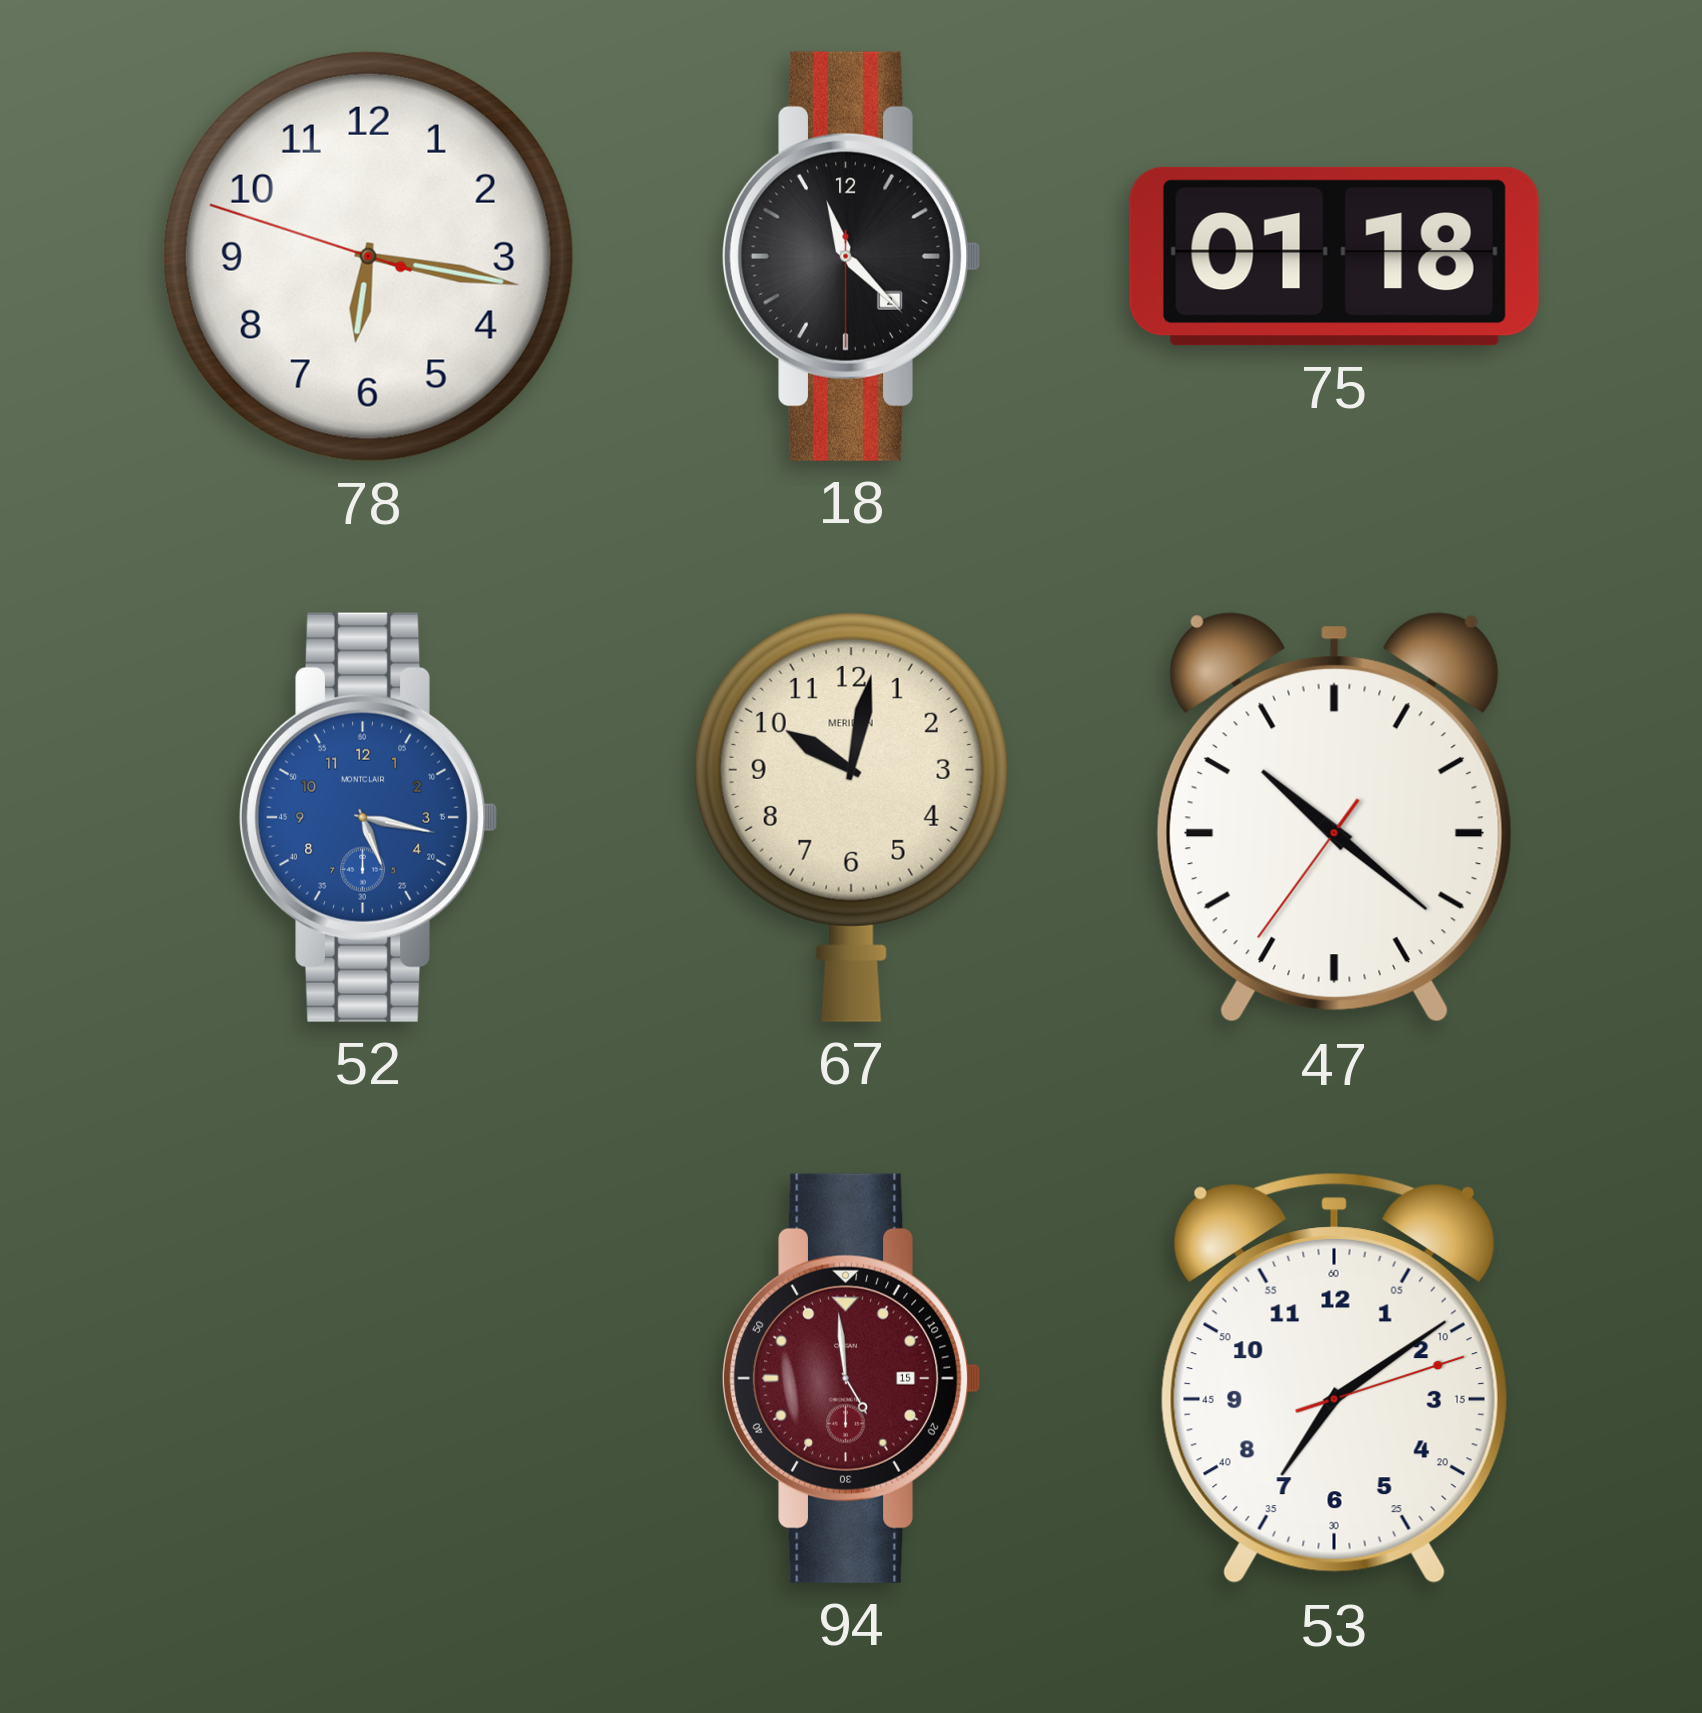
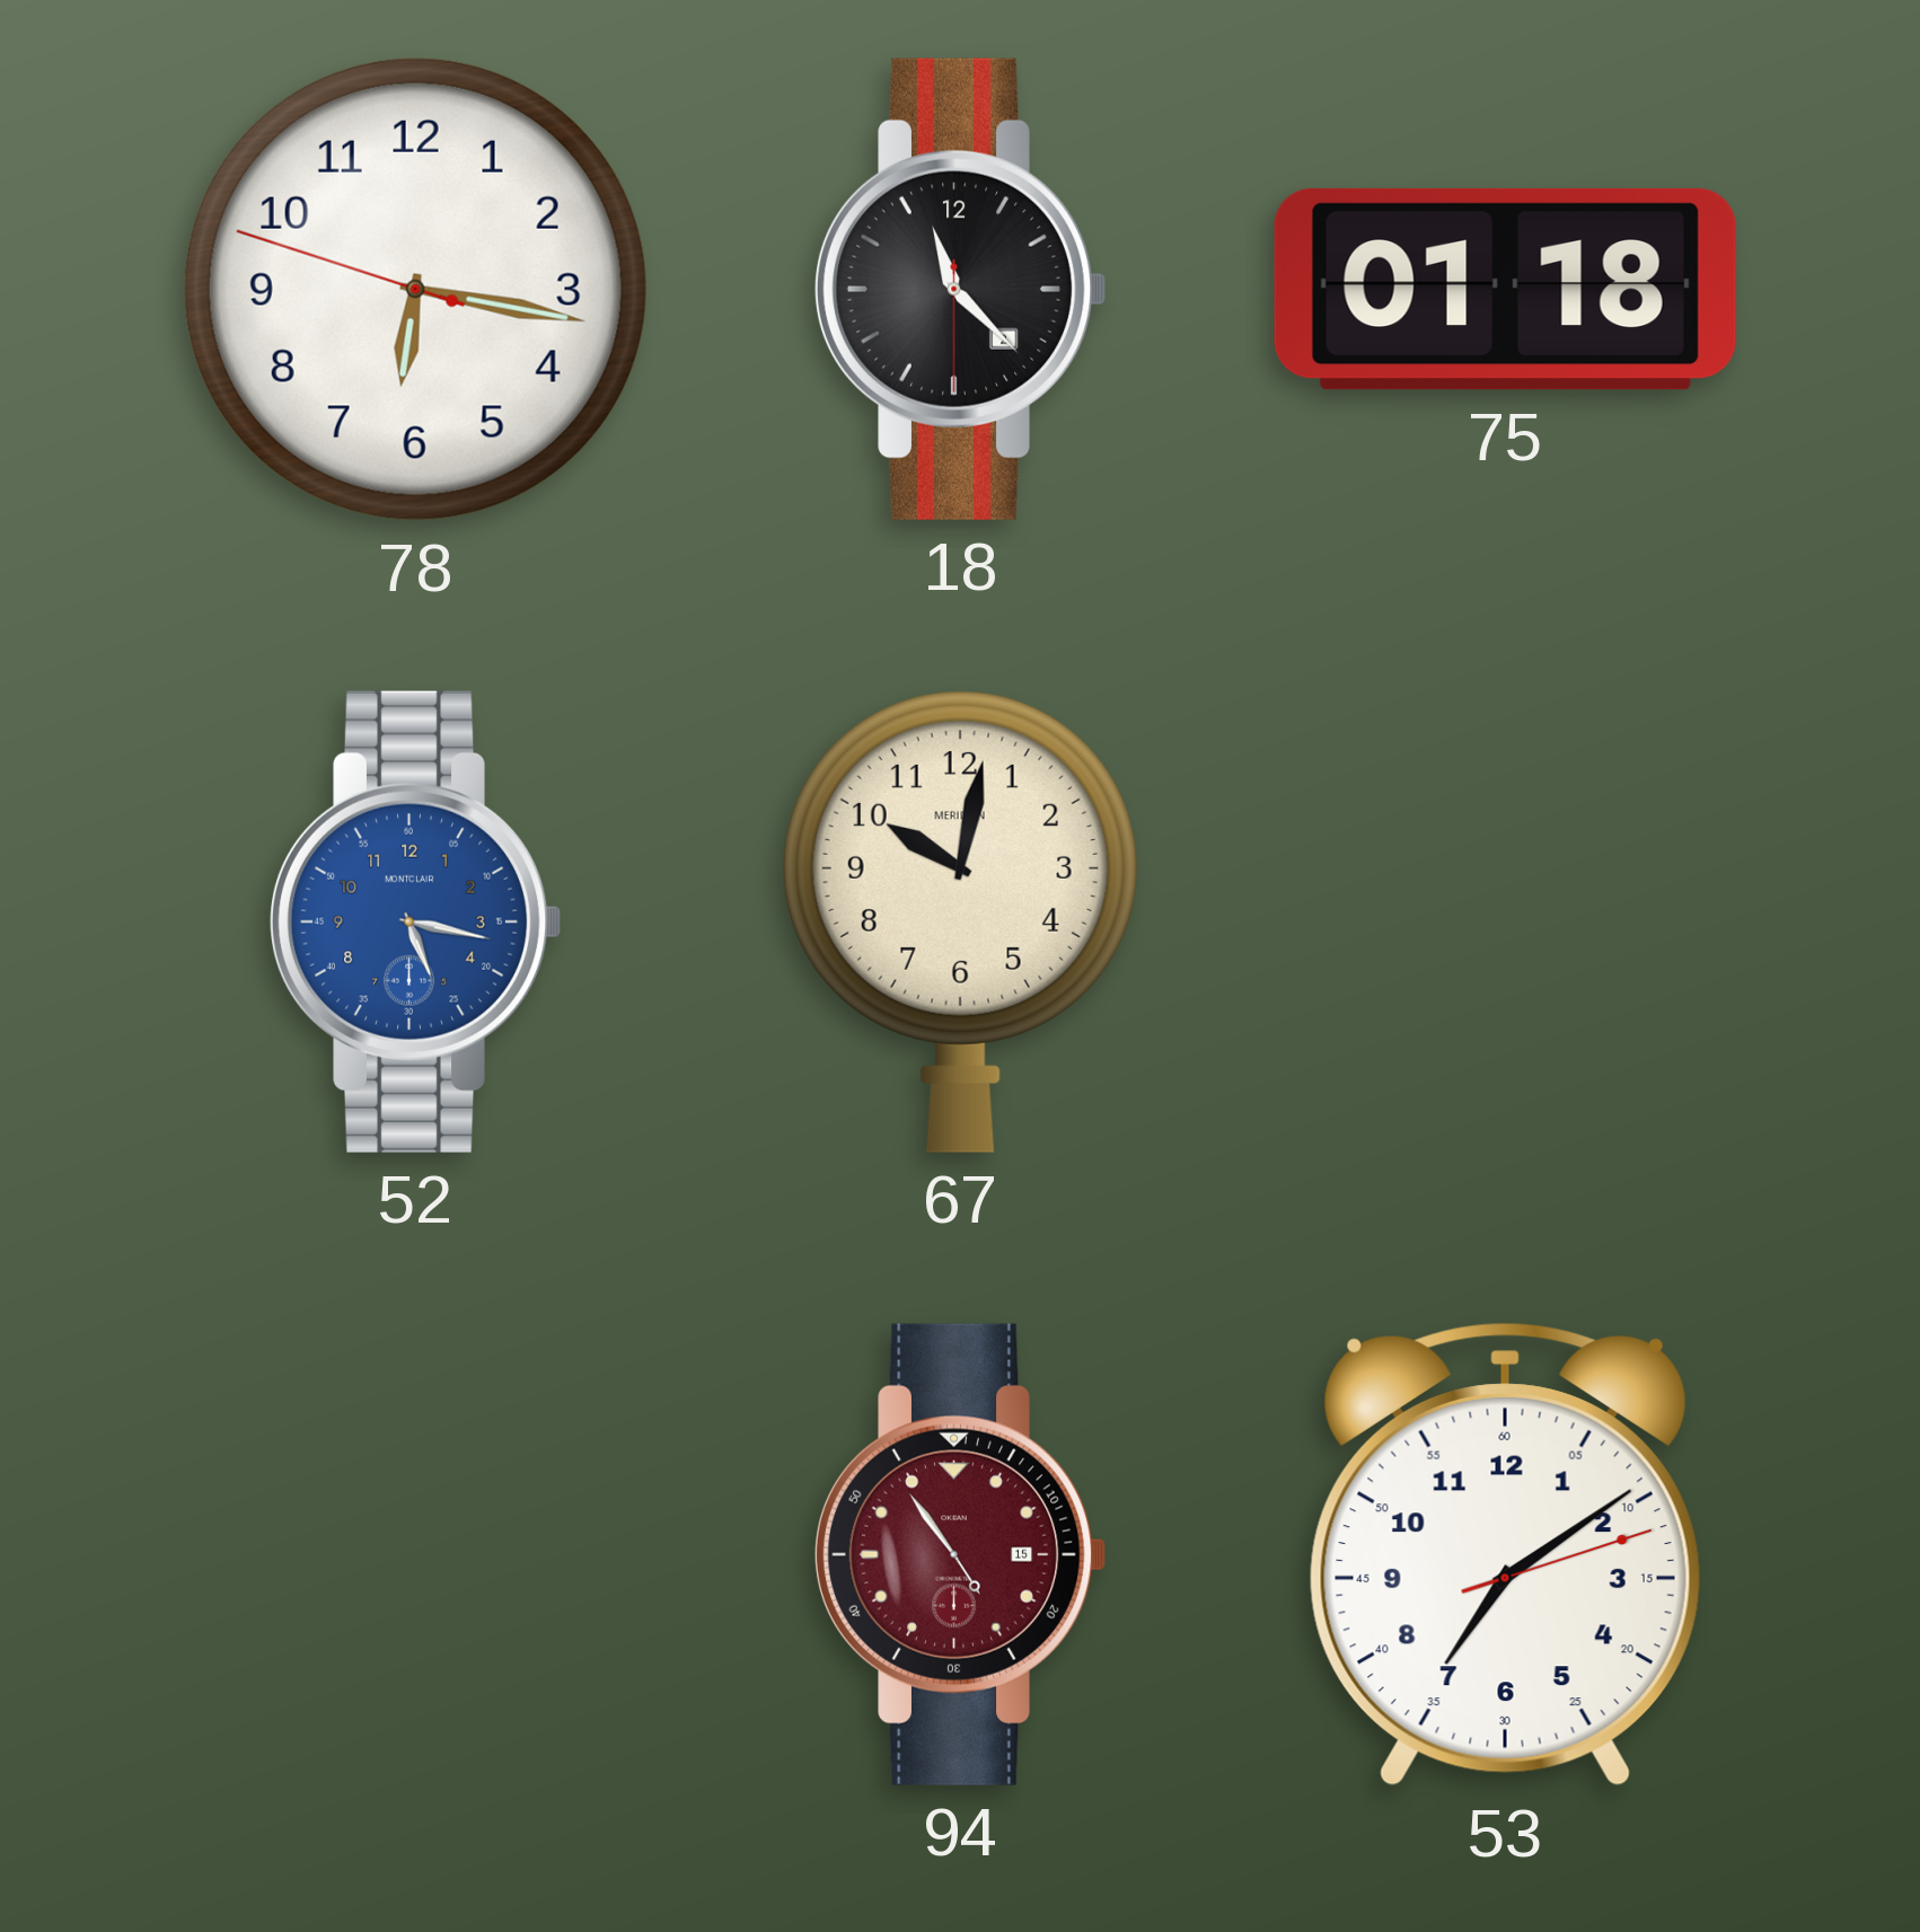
47: 10:21 -> none (1334, 818)
94: 4:59 -> 4:54 (960, 1554)
